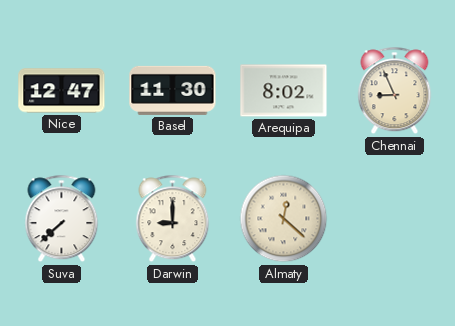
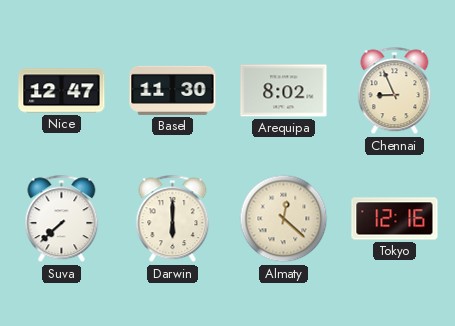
Darwin: 9:00 -> 6:00 (173, 219)
Tokyo: none -> 12:16 (395, 219)
